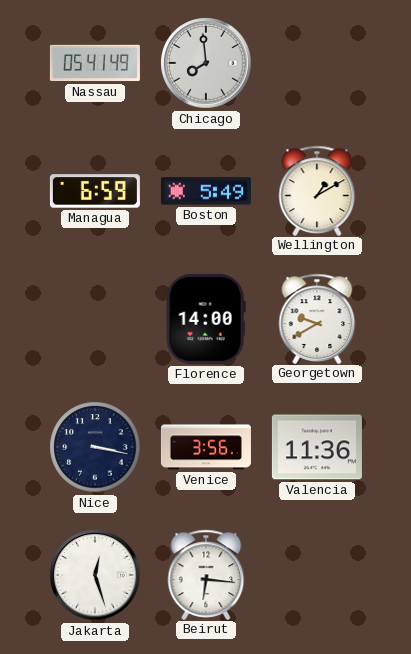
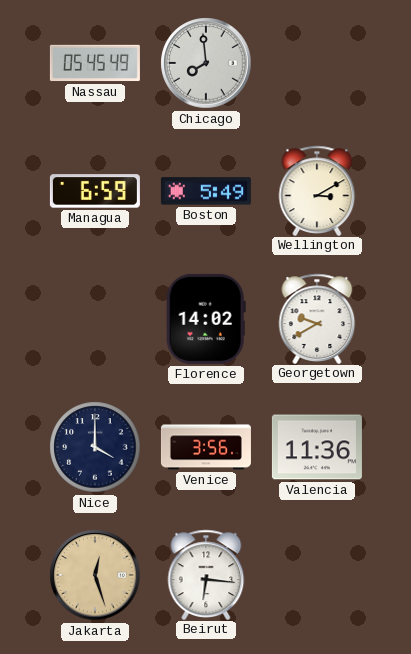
Nassau: 05:41 -> 05:45 (95, 63)
Wellington: 1:10 -> 3:10 (317, 190)
Florence: 14:00 -> 14:02 (206, 319)
Nice: 3:17 -> 4:00 (95, 447)
Jakarta dial: white -> champagne (95, 575)
